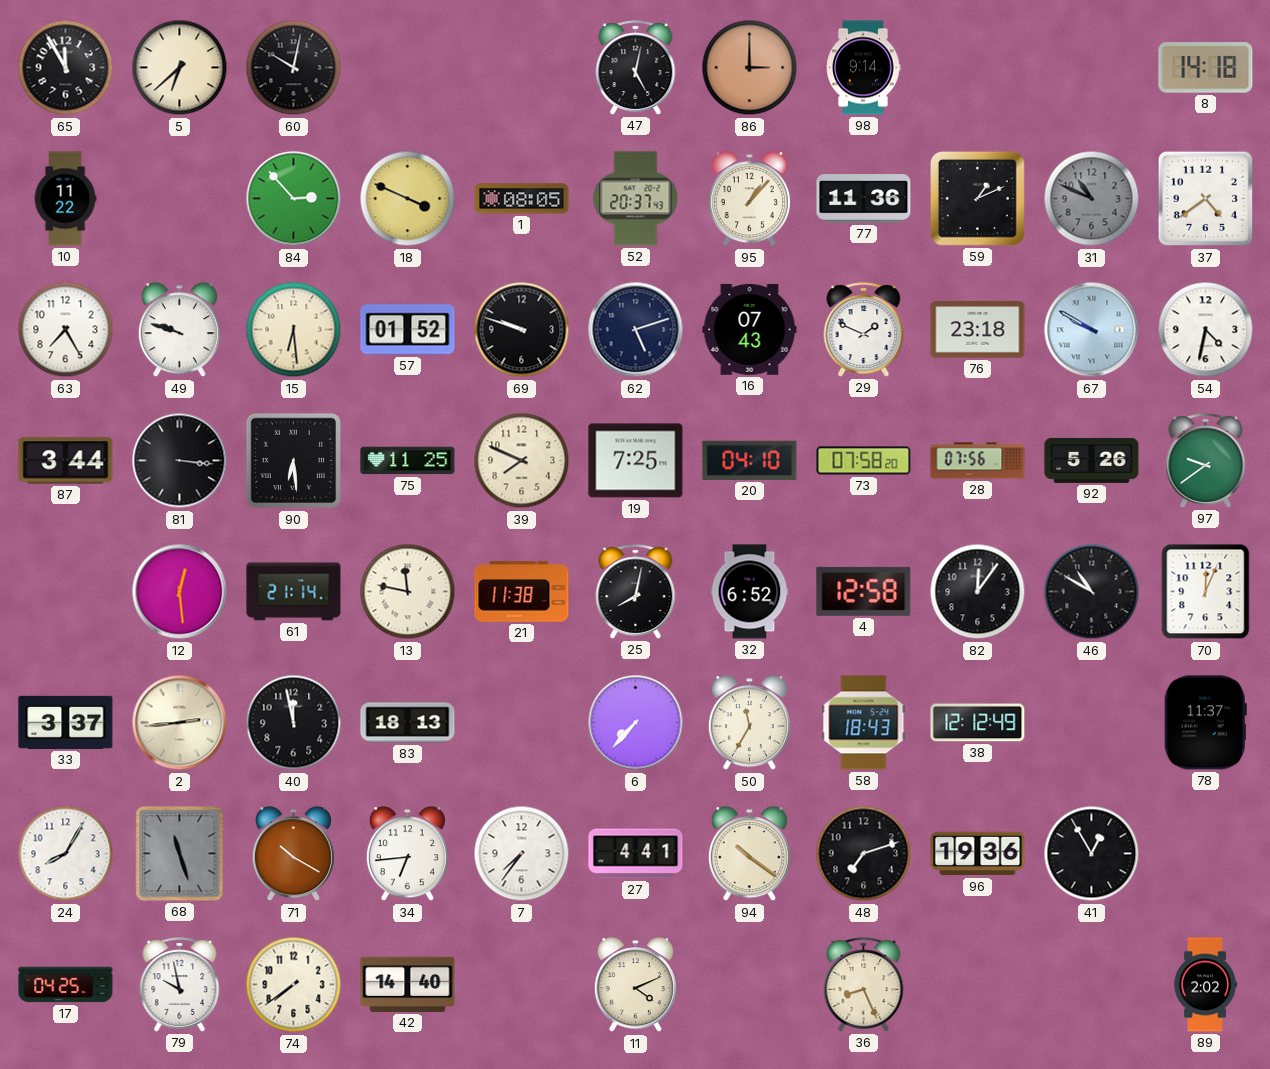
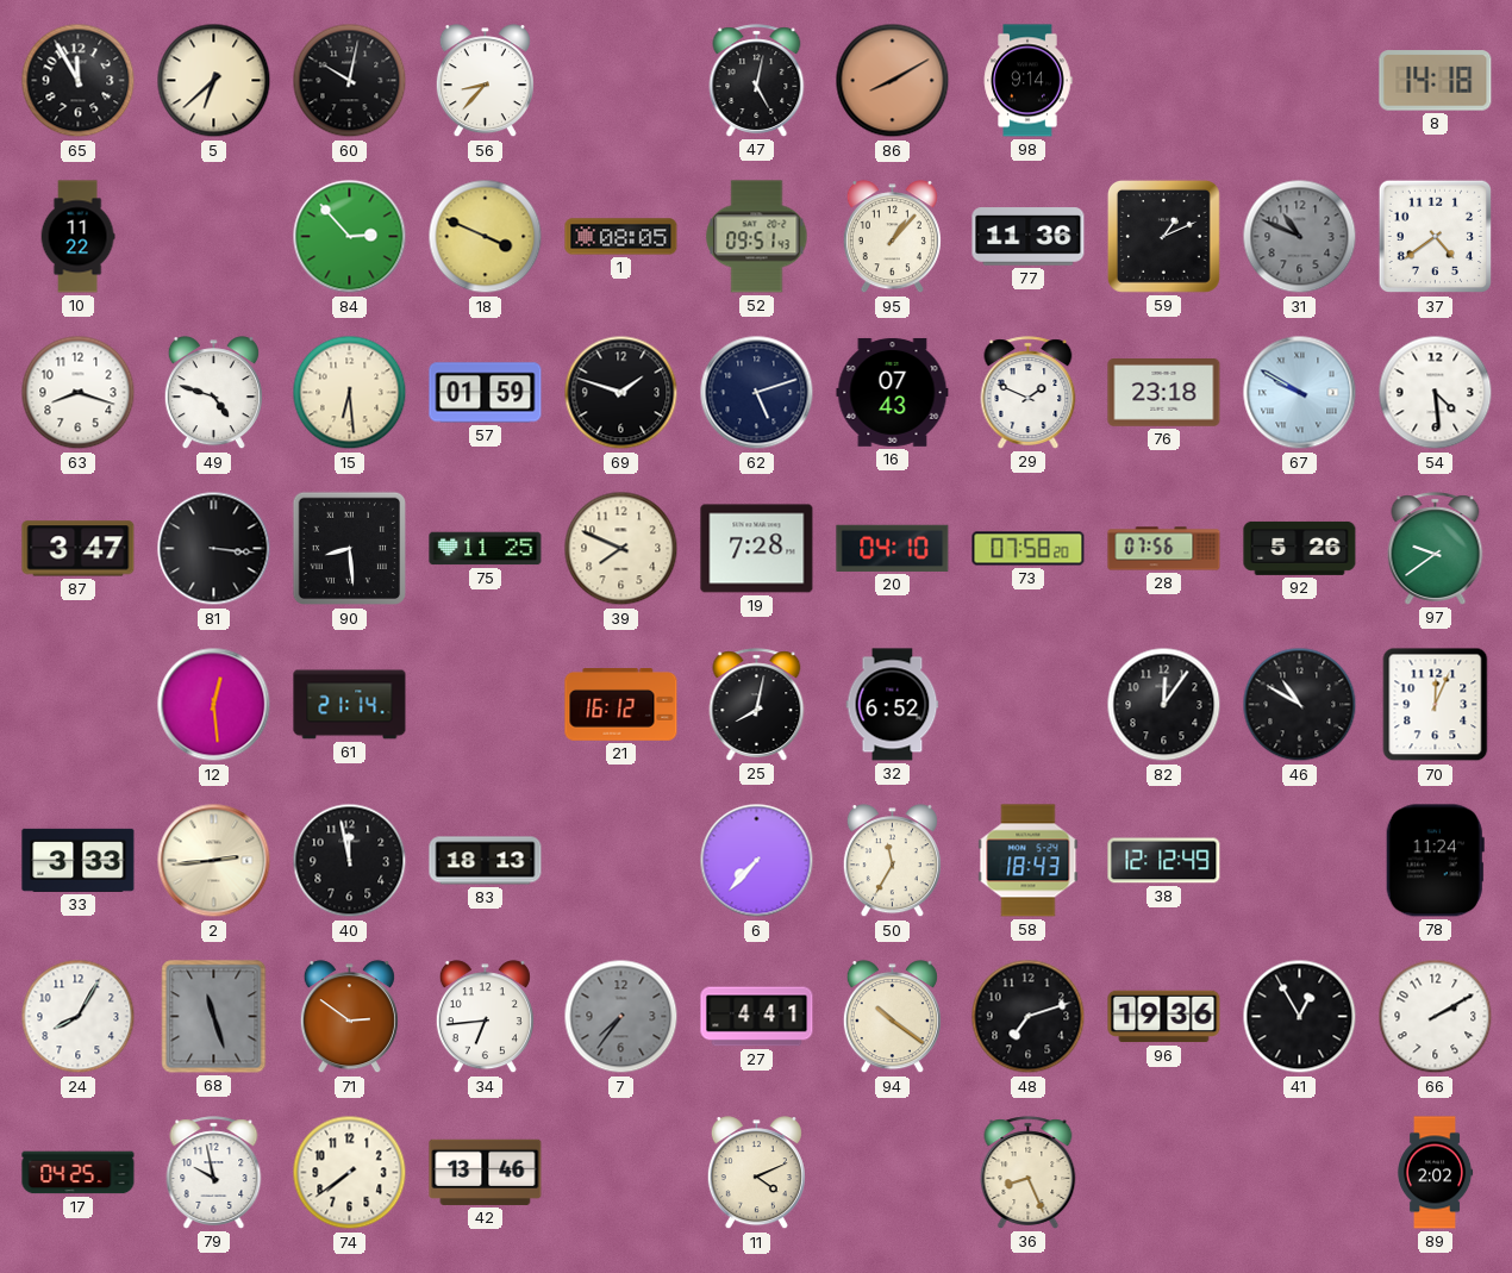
56: none -> 8:37 (485, 81)
86: 3:00 -> 8:10 (893, 81)
52: 20:37 -> 09:51 (757, 237)
63: 7:25 -> 8:18 (79, 393)
49: 9:48 -> 4:48 (213, 393)
57: 01:52 -> 01:59 (486, 393)
69: 9:48 -> 1:48 (621, 393)
54: 4:32 -> 4:29 (1436, 393)
87: 3:44 -> 3:47 (79, 549)
90: 6:29 -> 8:29 (350, 549)
19: 7:25 -> 7:28 (757, 549)
13: 11:47 -> none (408, 592)
21: 11:38 -> 16:12 (621, 705)
4: 12:58 -> none (864, 591)
33: 3:37 -> 3:33 (79, 860)
78: 11:37 -> 11:24 (1435, 861)
71: 10:20 -> 2:51 (349, 1017)
7 dial: white -> grey (621, 1017)
66: none -> 2:10 (1436, 1017)
42: 14:40 -> 13:46 (486, 1172)
